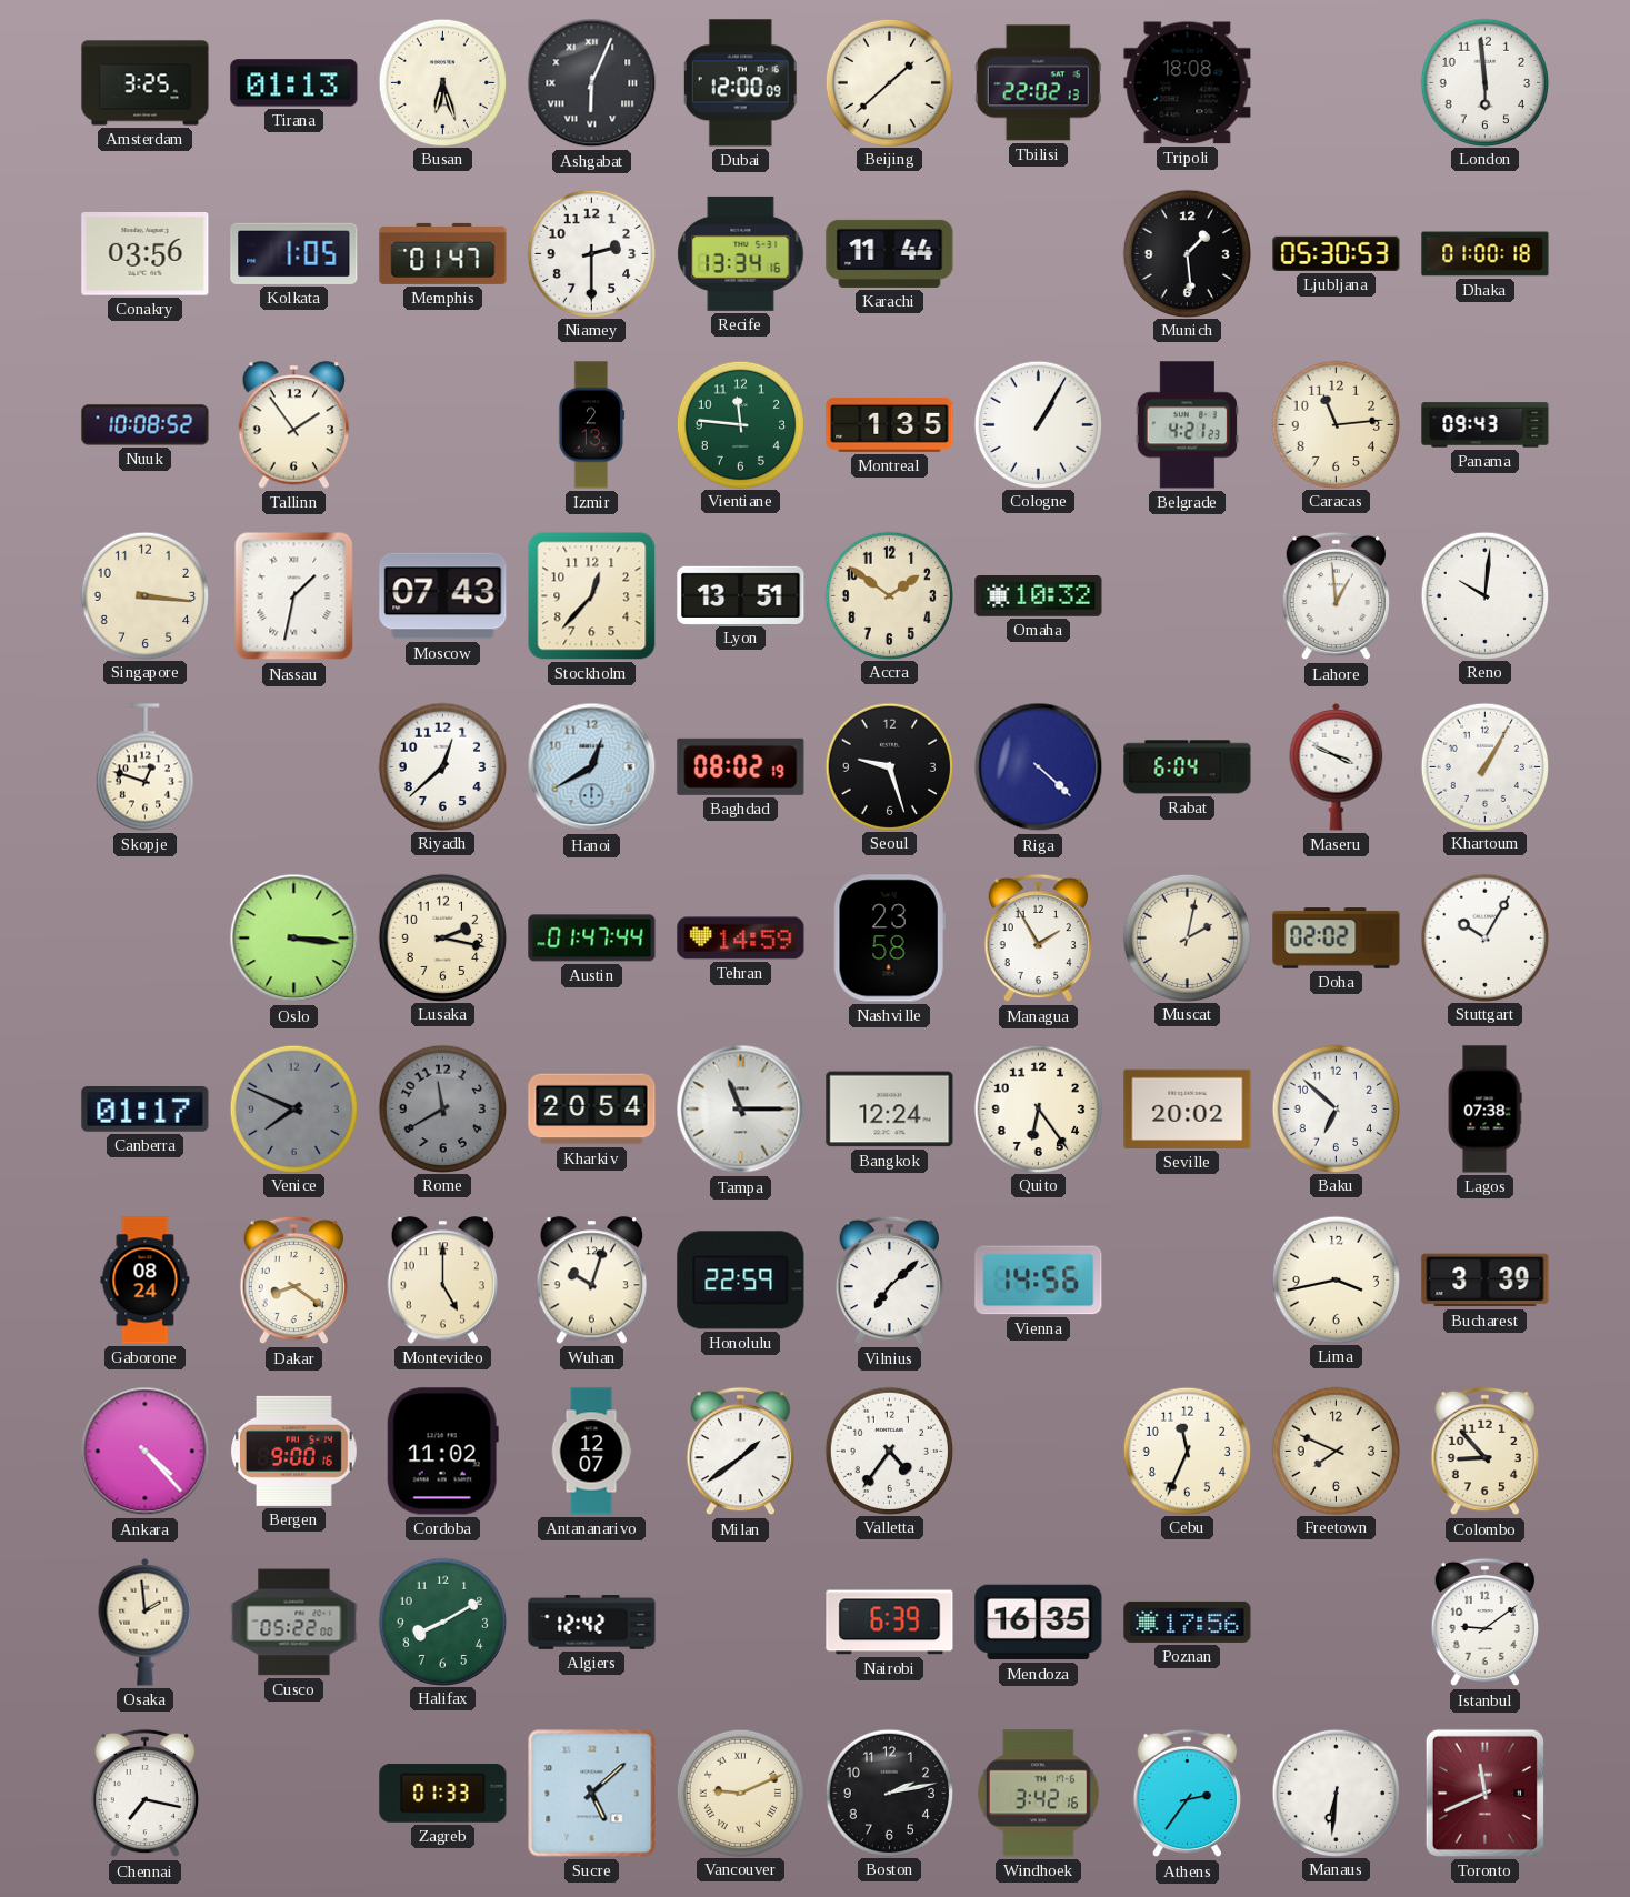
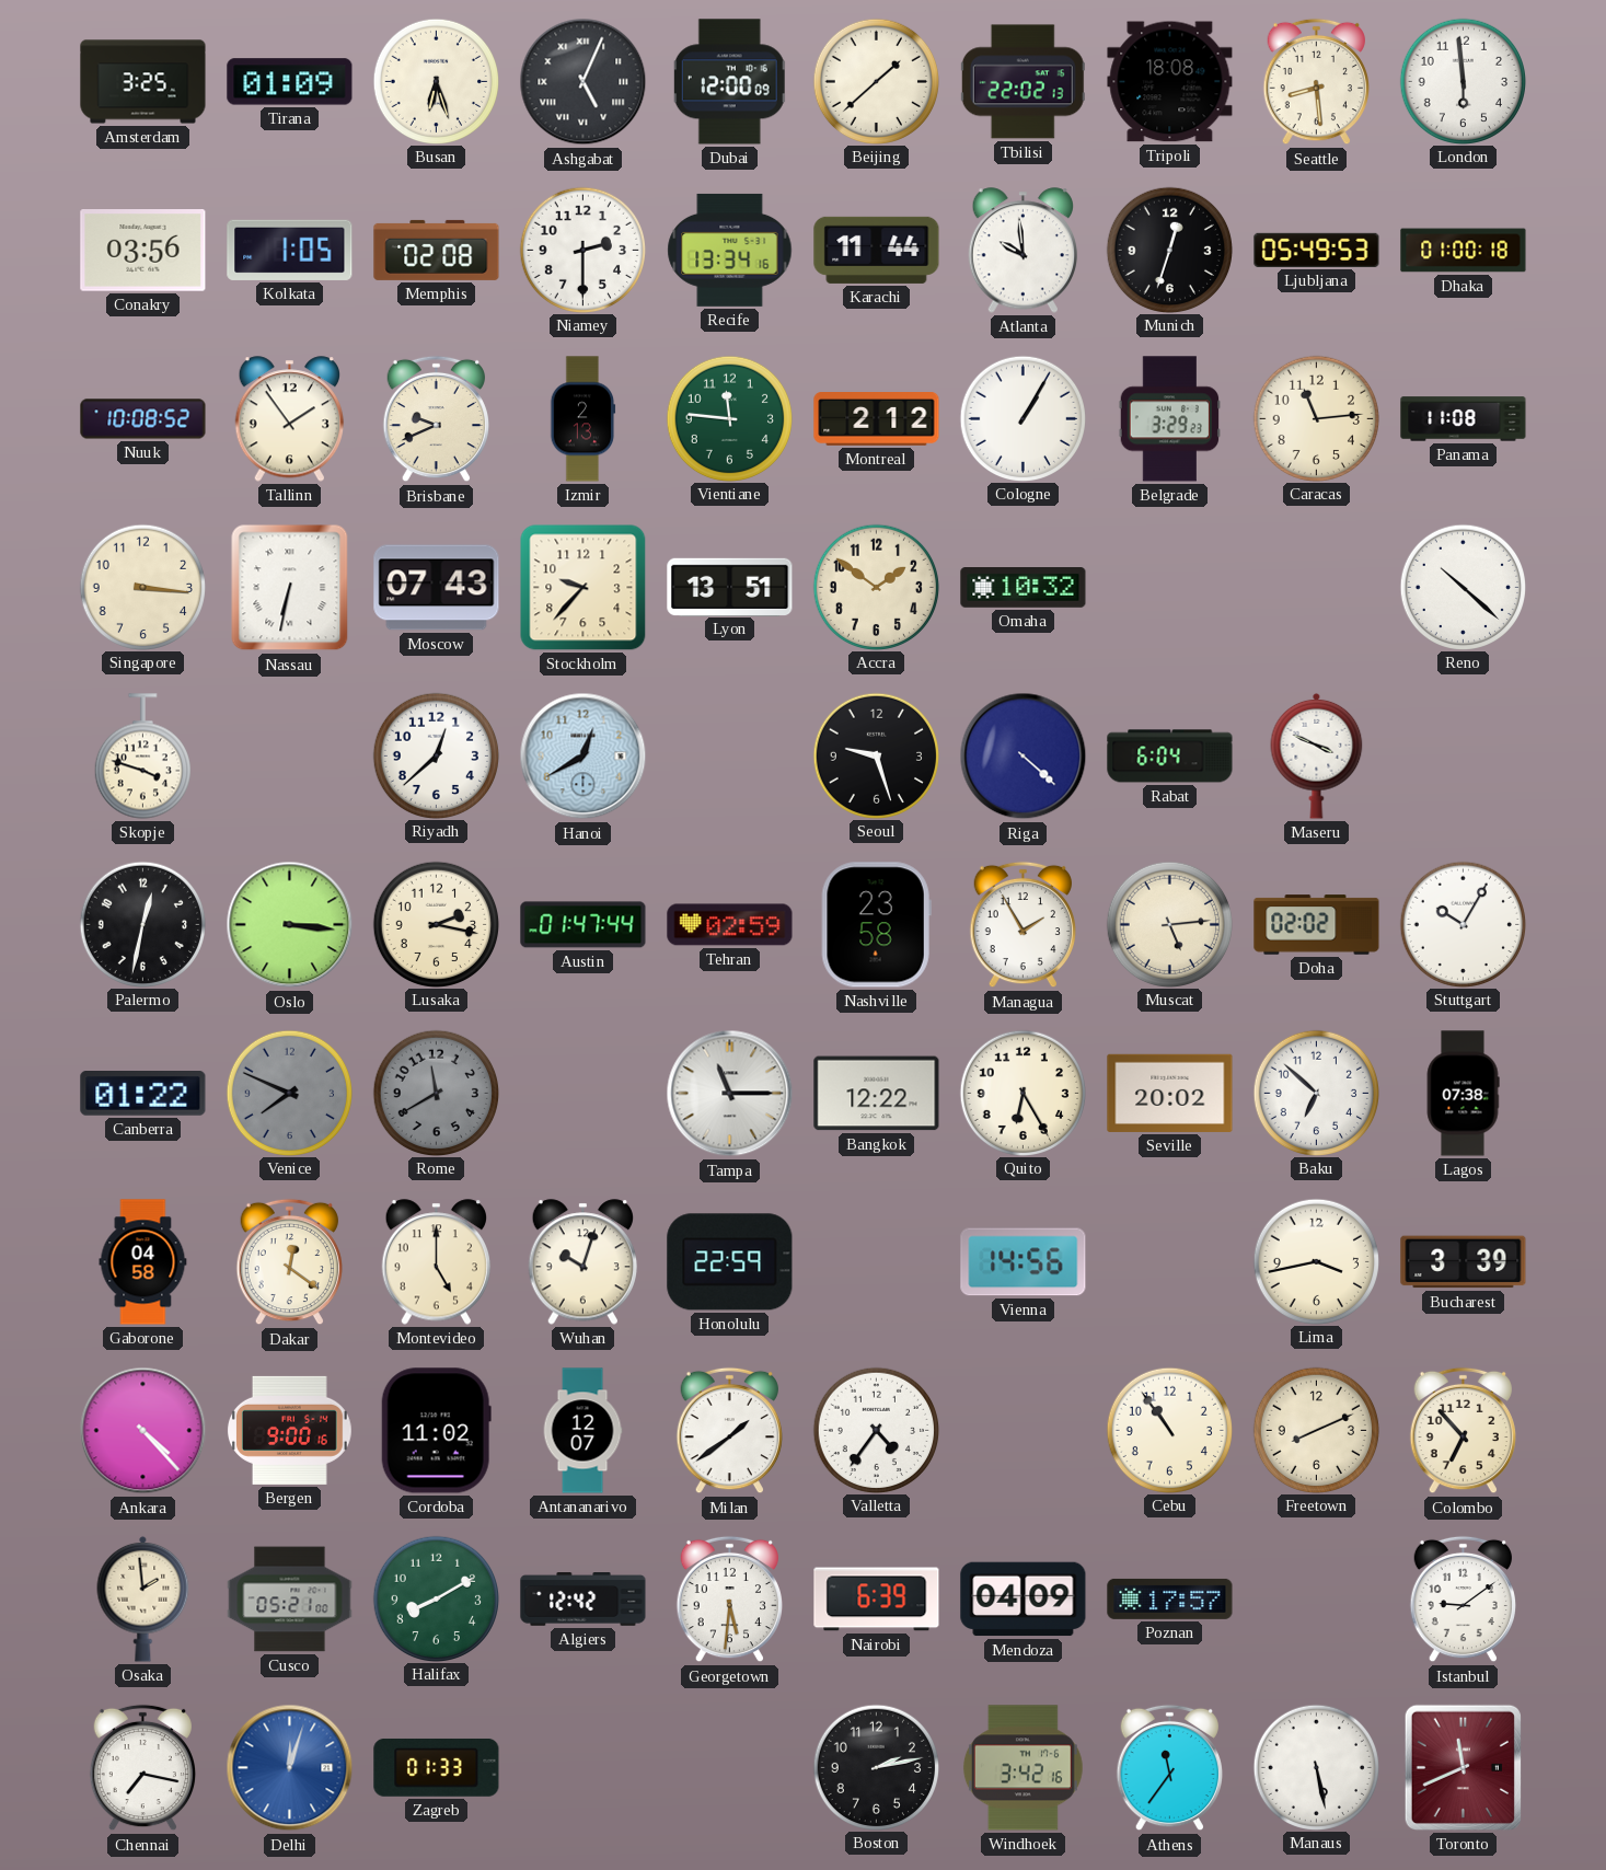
Tirana: 01:13 -> 01:09 (290, 82)
Ashgabat: 6:04 -> 5:04 (584, 82)
Seattle: none -> 8:29 (1316, 82)
Memphis: 01:47 -> 02:08 (437, 250)
Atlanta: none -> 9:59 (1024, 251)
Munich: 1:29 -> 12:33 (1169, 250)
Ljubljana: 05:30 -> 05:49 (1317, 250)
Brisbane: none -> 9:41 (436, 419)
Montreal: 1:35 -> 2:12 (877, 419)
Belgrade: 4:21 -> 3:29 (1170, 419)
Panama: 09:43 -> 11:08 (1464, 419)
Nassau: 1:32 -> 6:32 (290, 588)
Stockholm: 12:37 -> 9:37 (584, 588)
Lahore: 12:59 -> none (1336, 596)
Reno: 10:01 -> 10:22 (1463, 587)
Skopje: 12:48 -> 3:48 (142, 757)
Baghdad: 08:02 -> none (741, 766)
Khartoum: 1:05 -> none (1484, 766)
Palermo: none -> 12:32 (142, 924)
Tehran: 14:59 -> 02:59 (730, 925)
Muscat: 2:02 -> 5:14 (1169, 924)
Canberra: 01:17 -> 01:22 (143, 1094)
Kharkiv: 20:54 -> none (592, 1110)
Bangkok: 12:24 -> 12:22 (877, 1094)
Quito: 6:24 -> 6:25 (1022, 1093)
Gaborone: 08:24 -> 04:58 (143, 1262)
Dakar: 8:21 -> 12:21 (289, 1262)
Vilnius: 7:08 -> none (889, 1281)
Cebu: 11:34 -> 10:54 (1169, 1430)
Freetown: 7:49 -> 8:11 (1316, 1430)
Colombo: 8:53 -> 6:53 (1463, 1431)
Cusco: 05:22 -> 05:21 (290, 1600)
Georgetown: none -> 5:31 (729, 1600)
Mendoza: 16:35 -> 04:09 (1024, 1600)
Poznan: 17:56 -> 17:57 (1170, 1598)
Delhi: none -> 12:03 (290, 1768)
Sucre: 5:08 -> none (592, 1794)
Vancouver: 9:11 -> none (740, 1793)
Athens: 2:36 -> 11:36 (1169, 1768)
Manaus: 6:31 -> 5:28 (1316, 1767)
